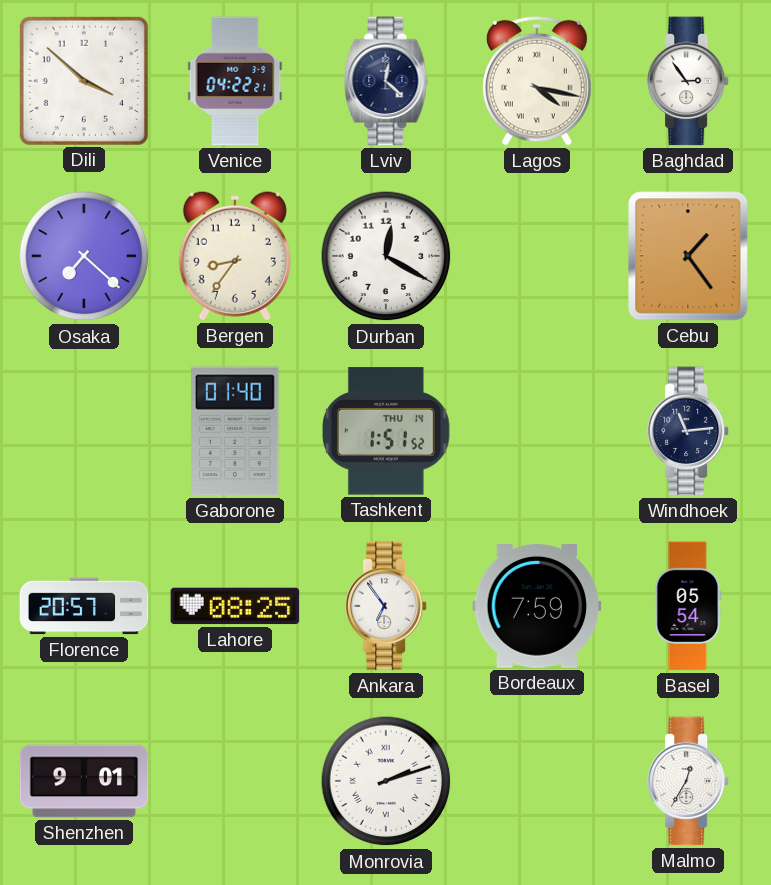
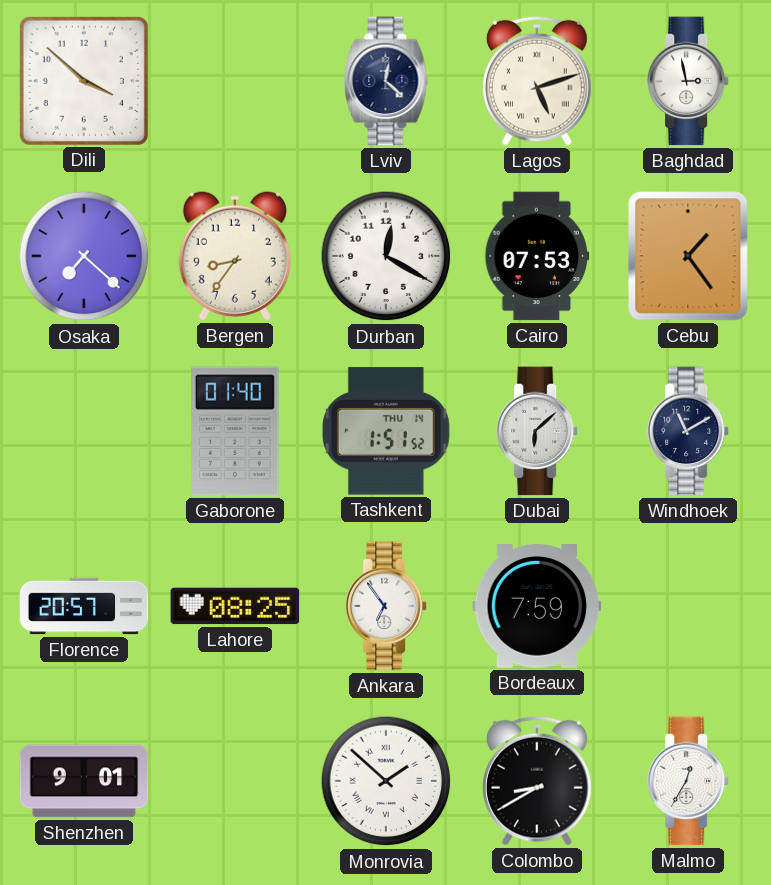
Venice: 04:22 -> none (235, 81)
Lagos: 4:17 -> 5:12 (537, 81)
Baghdad: 2:54 -> 2:58 (688, 81)
Cairo: none -> 07:53 (537, 256)
Dubai: none -> 6:08 (537, 431)
Windhoek: 11:14 -> 11:10 (688, 431)
Basel: 05:54 -> none (688, 606)
Monrovia: 2:12 -> 1:52 (386, 781)
Colombo: none -> 8:40 (537, 781)
